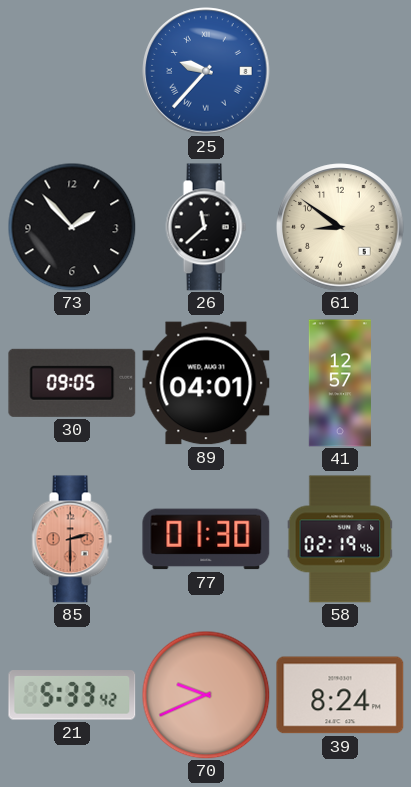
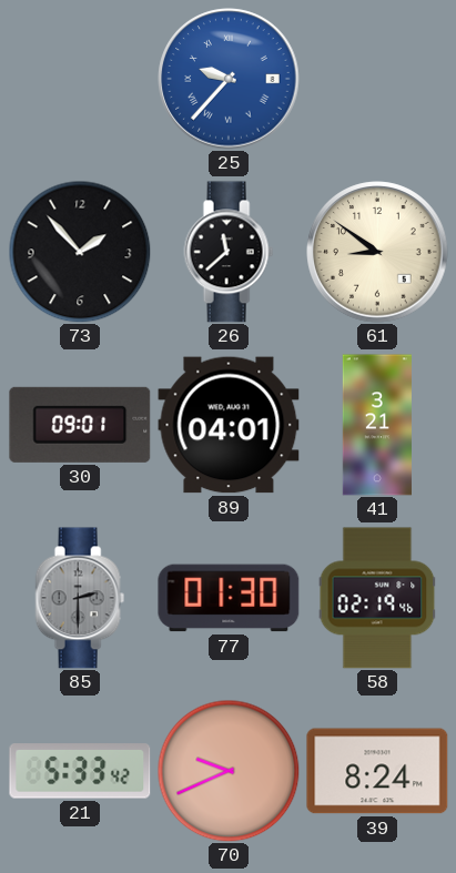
30: 09:05 -> 09:01 (80, 425)
41: 12:57 -> 3:21 (377, 425)
85 dial: salmon -> grey (80, 598)
